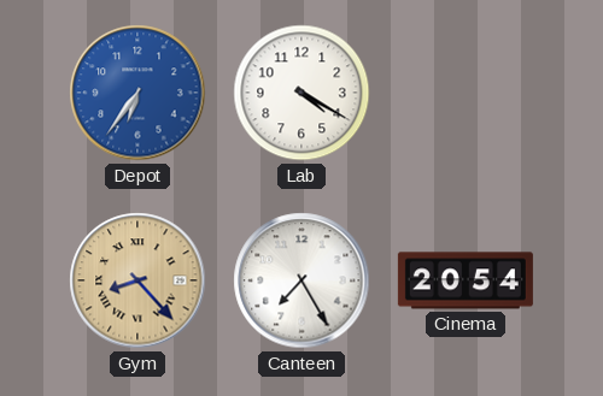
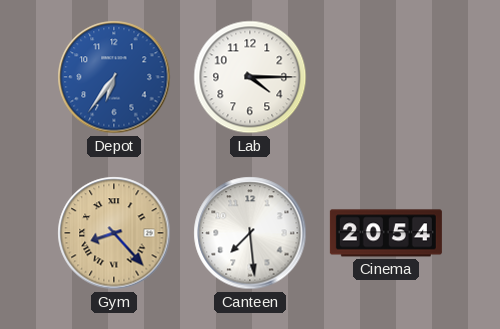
Lab: 4:20 -> 4:15 (250, 77)
Canteen: 7:25 -> 7:29 (250, 233)
